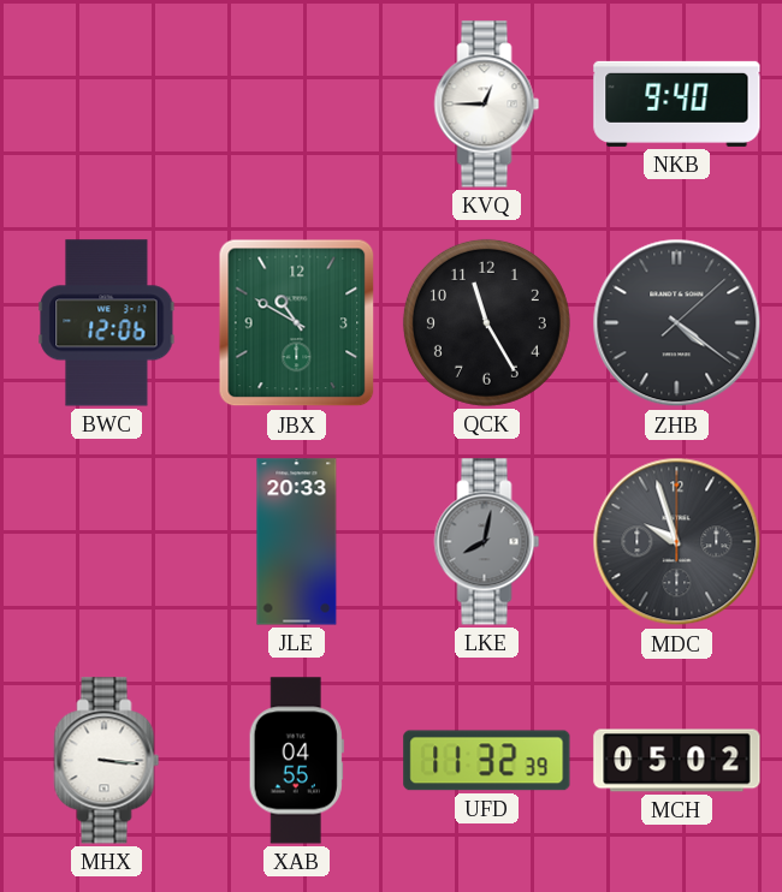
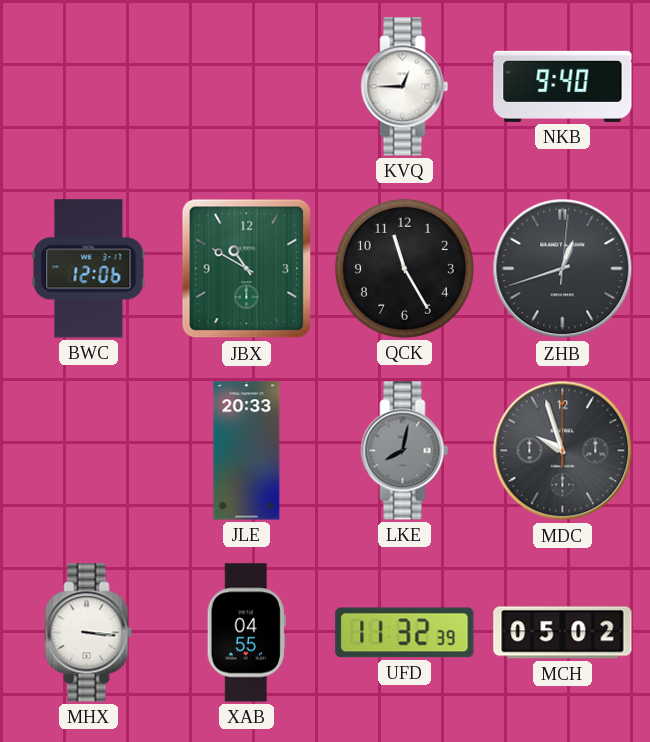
ZHB: 4:21 -> 12:42 (563, 269)
